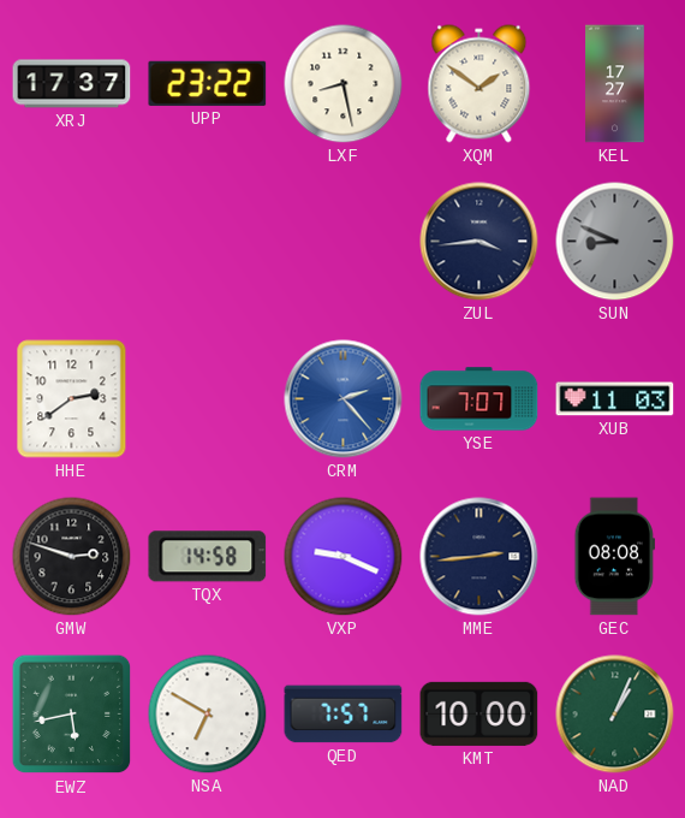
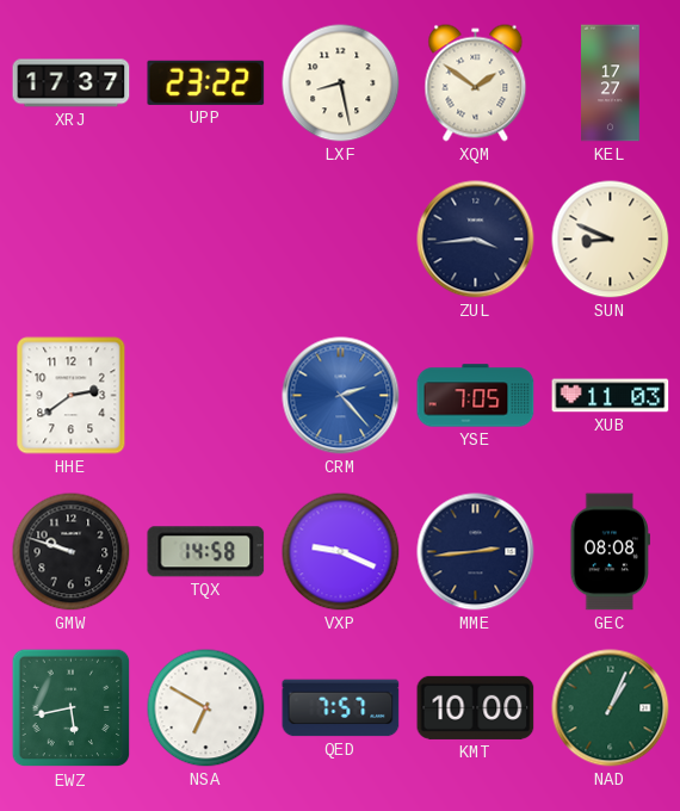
SUN dial: grey -> cream (611, 240)
YSE: 7:07 -> 7:05 (476, 396)
GMW: 2:48 -> 9:48 (72, 552)
